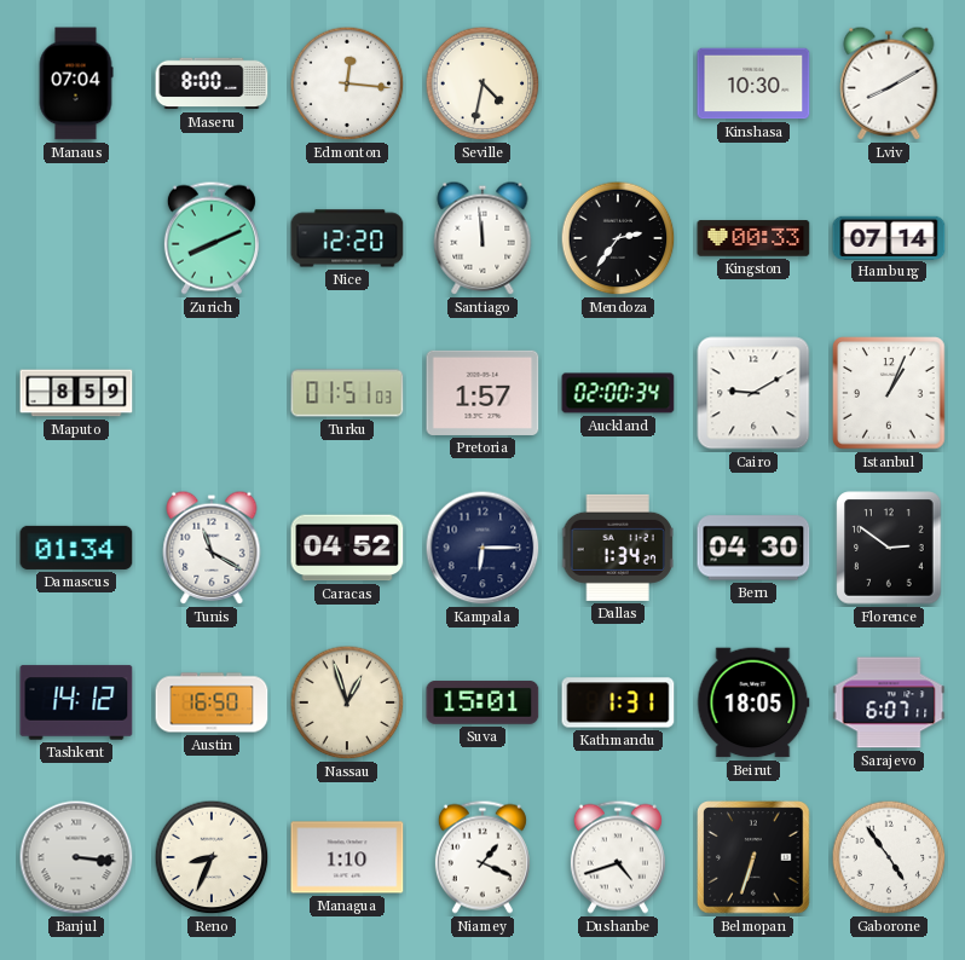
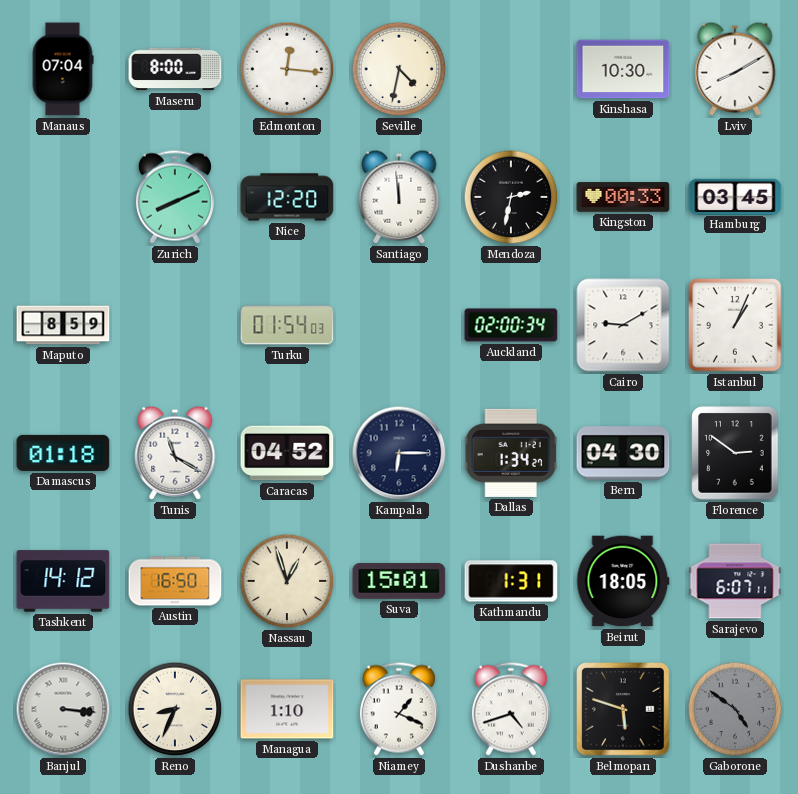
Mendoza: 2:36 -> 2:32 (511, 197)
Hamburg: 07:14 -> 03:45 (735, 196)
Turku: 01:51 -> 01:54 (287, 325)
Pretoria: 1:57 -> none (482, 393)
Damascus: 01:34 -> 01:18 (63, 453)
Belmopan: 6:33 -> 5:48 (623, 709)
Gaborone: 4:54 -> 4:51 (735, 709)
Gaborone dial: white -> grey (735, 709)
